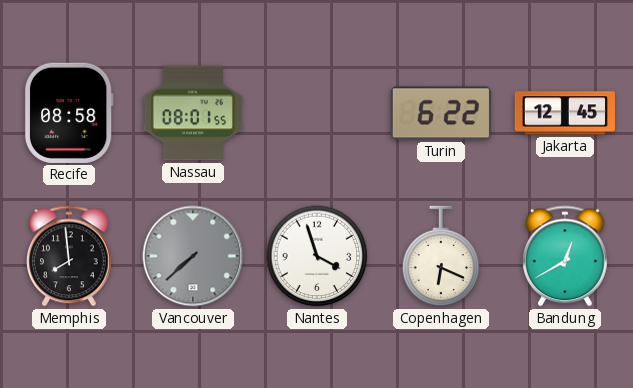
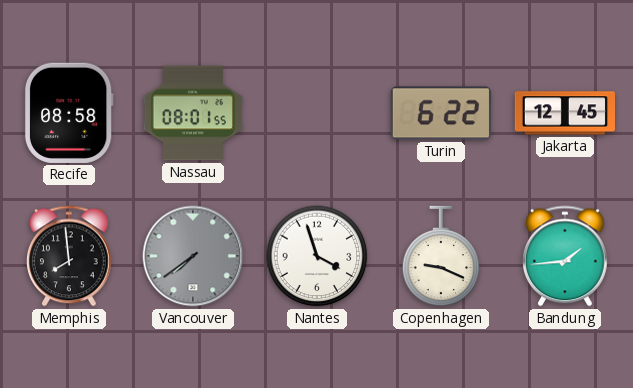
Vancouver: 7:38 -> 7:39 (193, 256)
Copenhagen: 6:19 -> 9:19 (441, 256)
Bandung: 12:40 -> 1:44 (566, 256)
